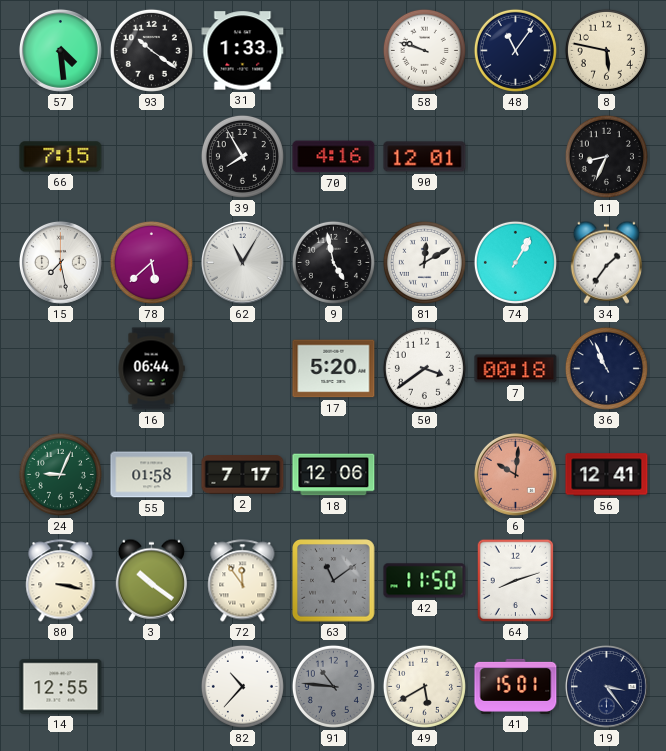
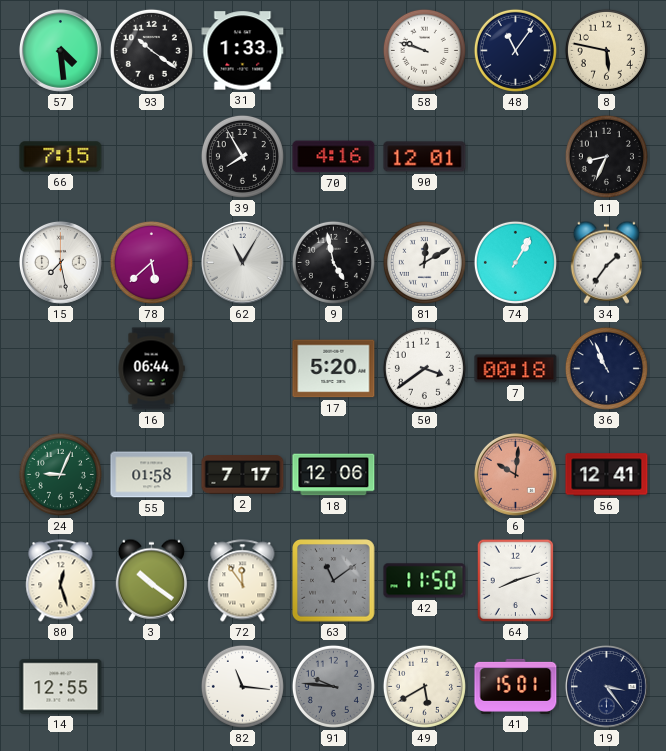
80: 3:17 -> 12:27 (61, 581)
82: 10:37 -> 11:16 (242, 686)
91: 10:46 -> 9:46 (333, 686)
